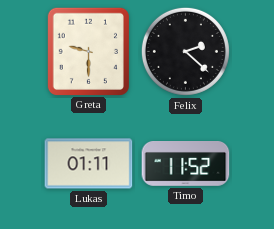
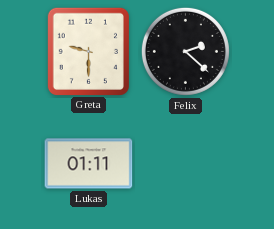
Timo: 11:52 -> none (186, 164)
